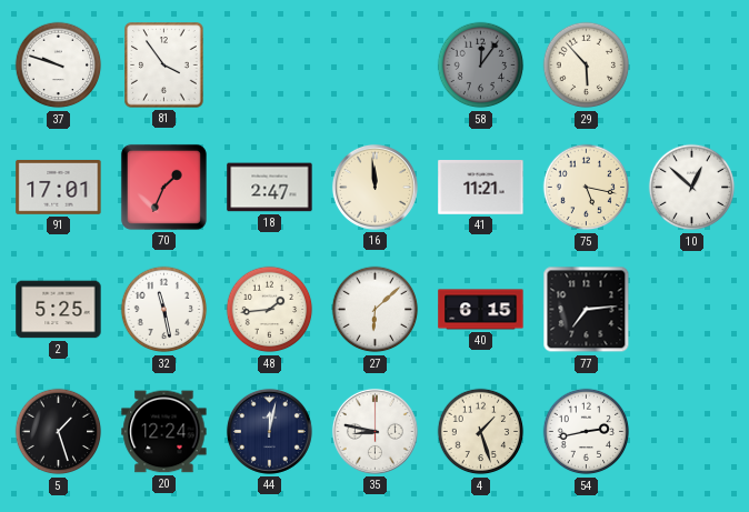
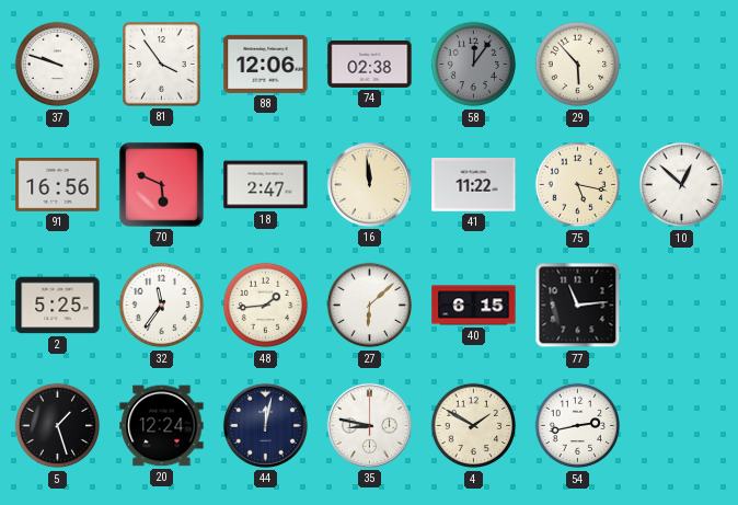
88: none -> 12:06 (266, 64)
74: none -> 02:38 (370, 64)
91: 17:01 -> 16:56 (58, 185)
70: 1:34 -> 5:49 (161, 184)
41: 11:21 -> 11:22 (474, 185)
32: 11:28 -> 11:36 (162, 306)
77: 7:14 -> 11:14 (578, 306)
4: 1:27 -> 1:50 (474, 426)
